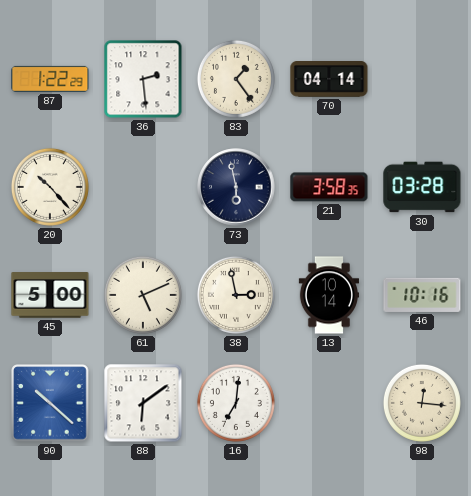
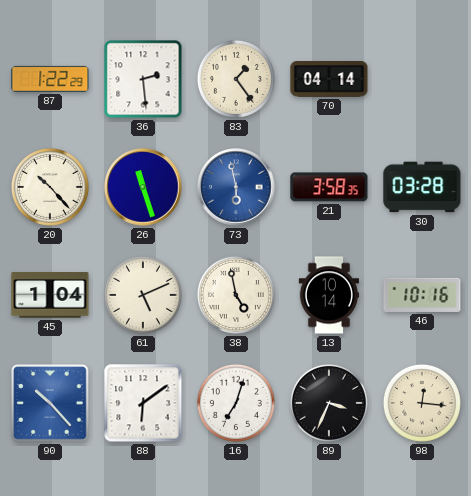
26: none -> 11:27 (143, 187)
73 dial: navy -> blue (236, 187)
45: 5:00 -> 1:04 (50, 295)
38: 2:58 -> 4:58 (236, 295)
90: 10:22 -> 10:23 (50, 403)
16: 7:01 -> 7:03 (236, 403)
89: none -> 3:34 (329, 403)
